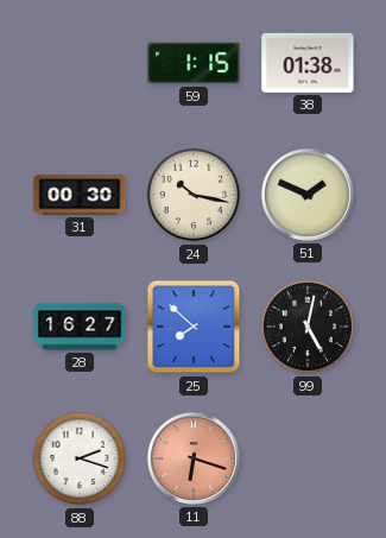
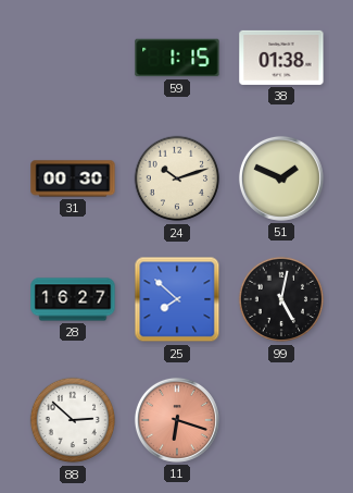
24: 10:17 -> 10:12 (177, 178)
88: 2:18 -> 2:52 (73, 420)
